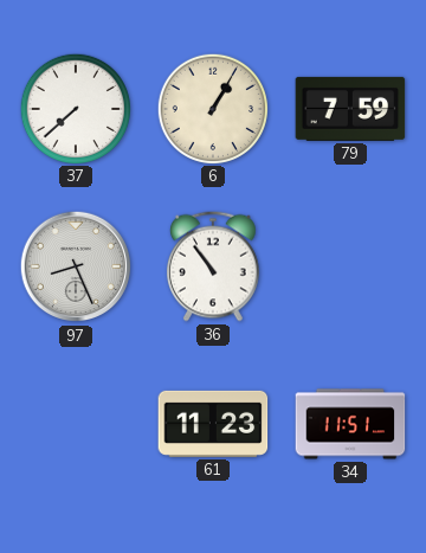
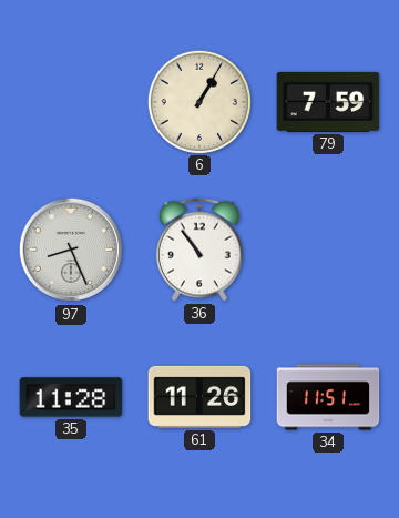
37: 7:38 -> none (75, 108)
35: none -> 11:28 (71, 397)
61: 11:23 -> 11:26 (199, 397)
